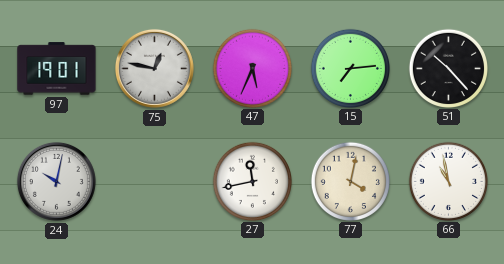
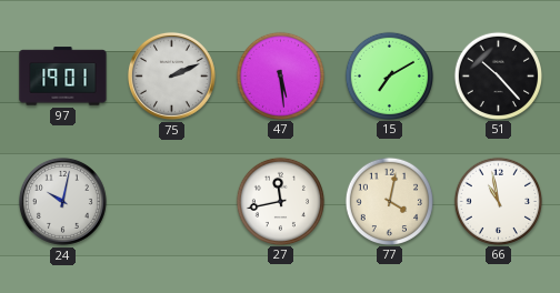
75: 12:47 -> 2:11 (171, 75)
47: 5:34 -> 5:29 (280, 75)
15: 7:14 -> 7:10 (389, 75)
